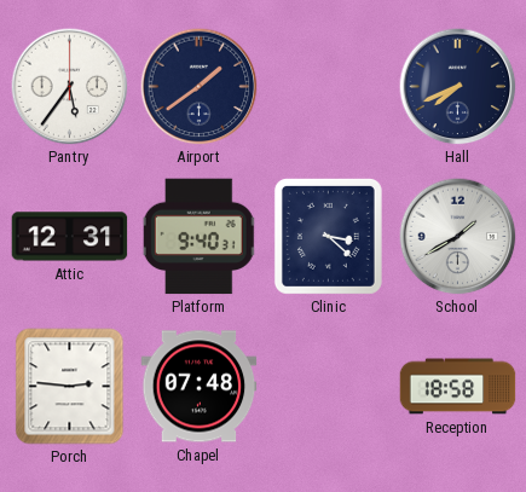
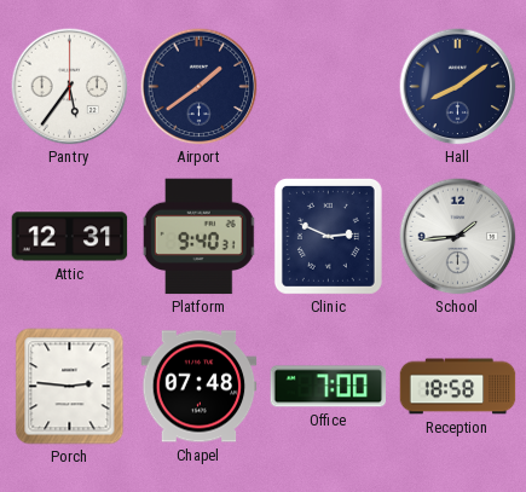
Hall: 7:41 -> 8:09 (458, 87)
Clinic: 3:22 -> 2:49 (328, 236)
School: 1:40 -> 1:44 (458, 237)
Office: none -> 7:00 (329, 387)
